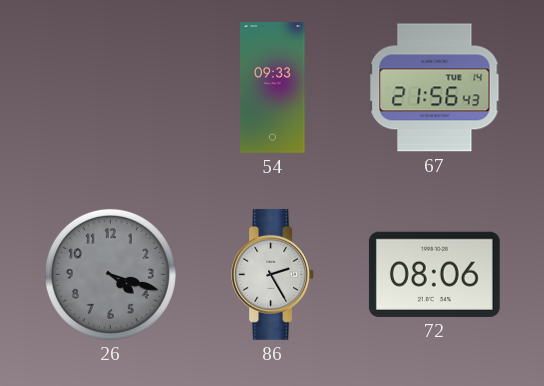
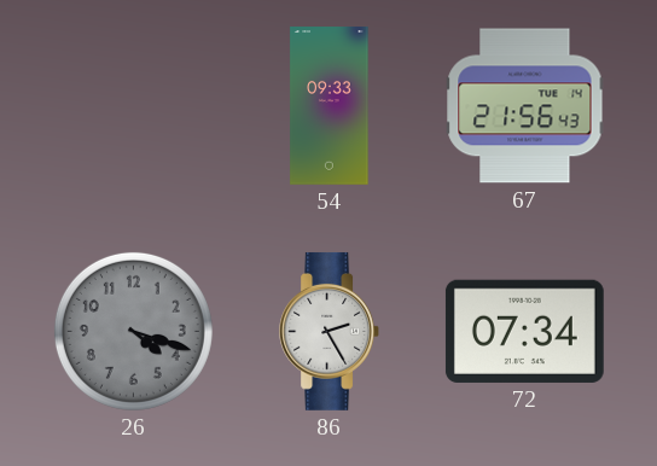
72: 08:06 -> 07:34 (524, 331)
